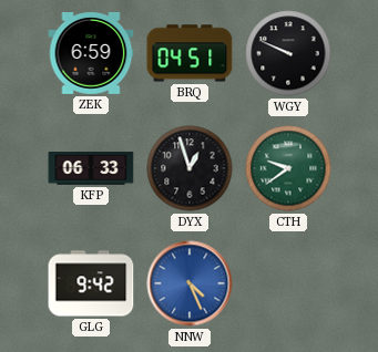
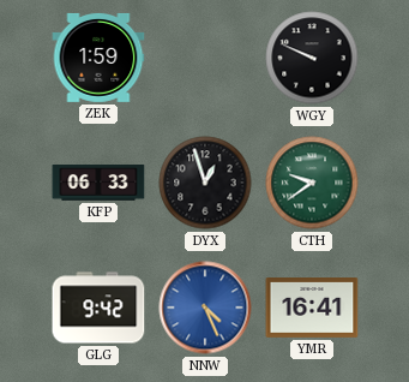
ZEK: 6:59 -> 1:59 (98, 58)
BRQ: 04:51 -> none (190, 53)
YMR: none -> 16:41 (312, 309)
